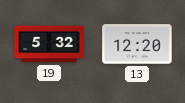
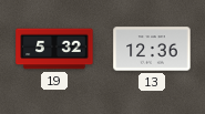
13: 12:20 -> 12:36 (152, 49)
